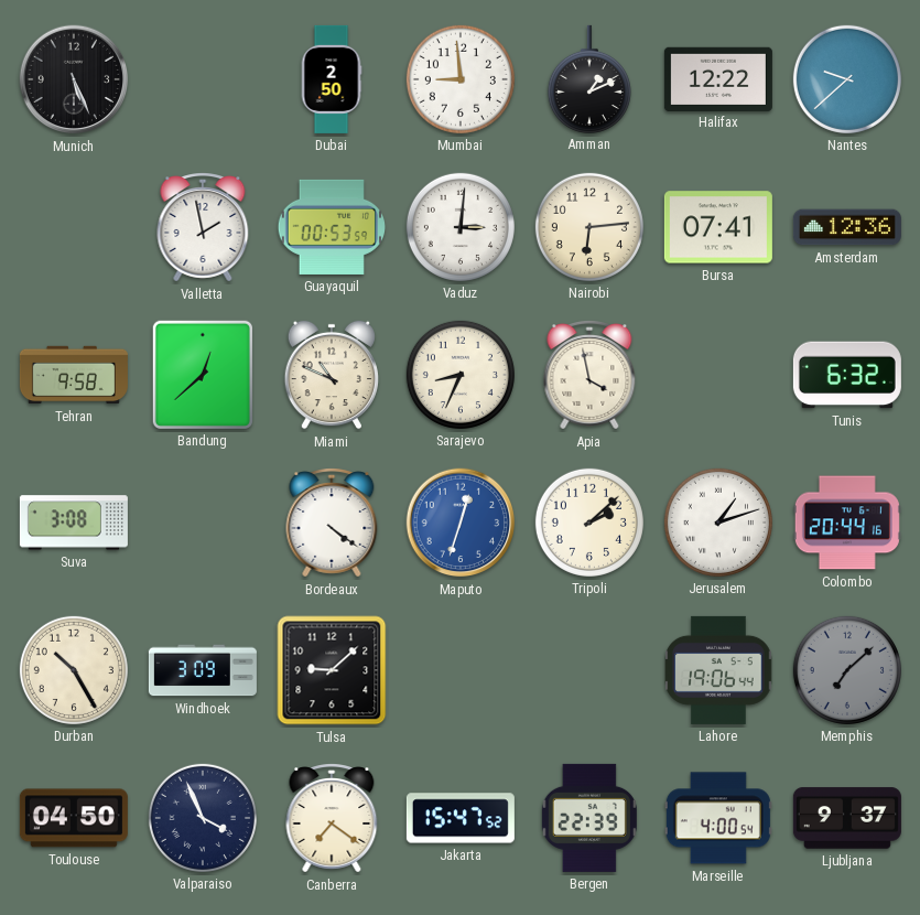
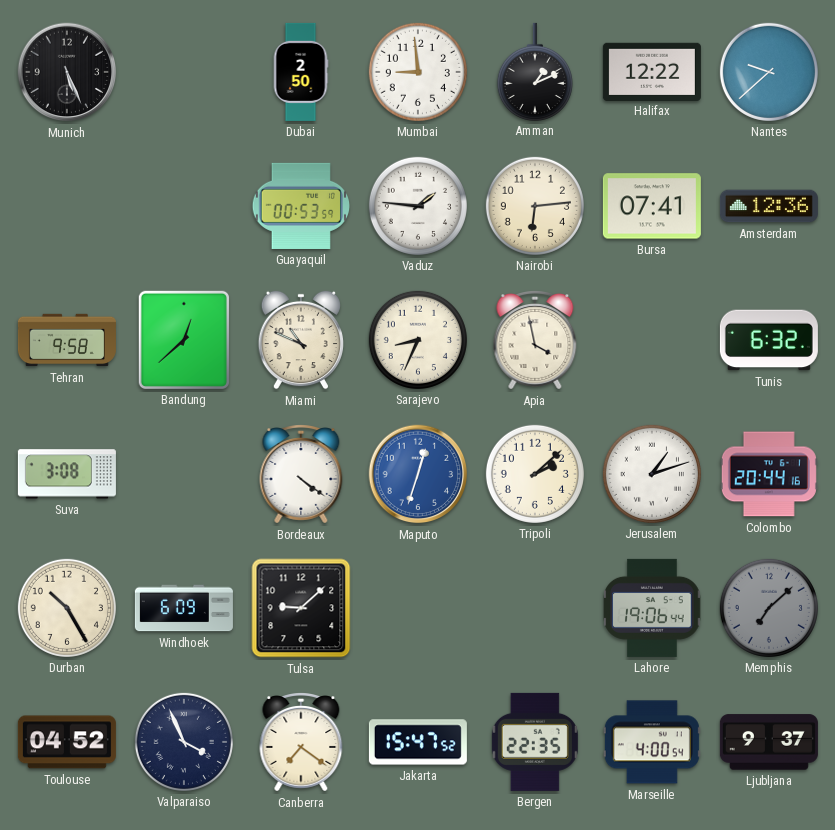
Valletta: 1:58 -> none (203, 228)
Vaduz: 3:01 -> 1:46 (418, 206)
Windhoek: 3:09 -> 6:09 (184, 608)
Toulouse: 04:50 -> 04:52 (67, 742)
Bergen: 22:39 -> 22:35 (535, 742)
